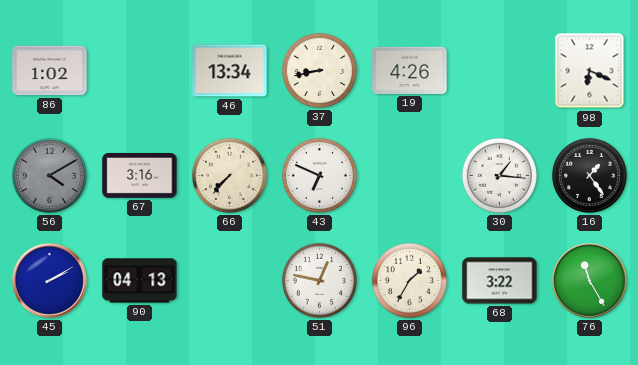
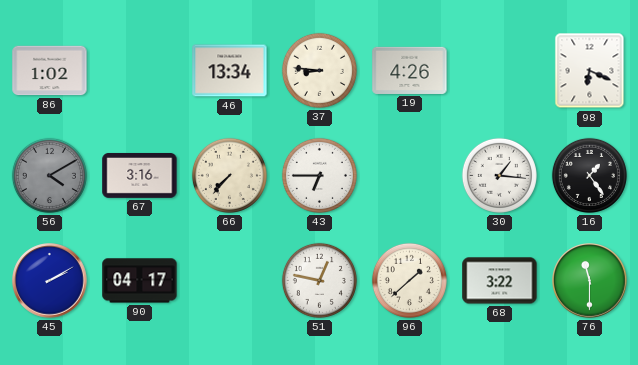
37: 8:43 -> 8:46 (319, 70)
43: 6:49 -> 6:45 (319, 175)
90: 04:13 -> 04:17 (140, 281)
96: 1:35 -> 1:38 (409, 280)
76: 11:25 -> 11:30 (590, 281)
